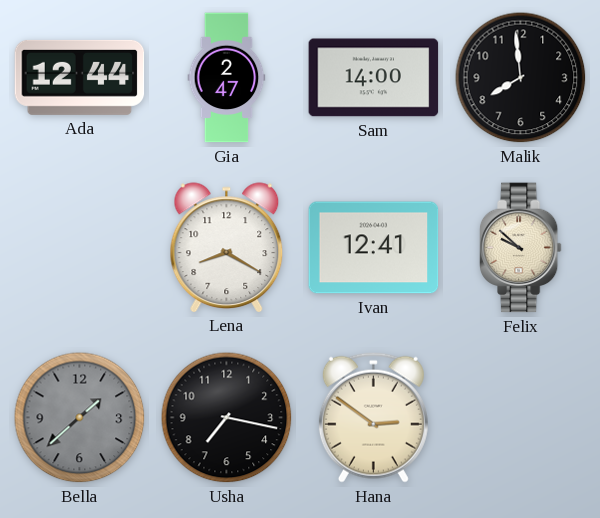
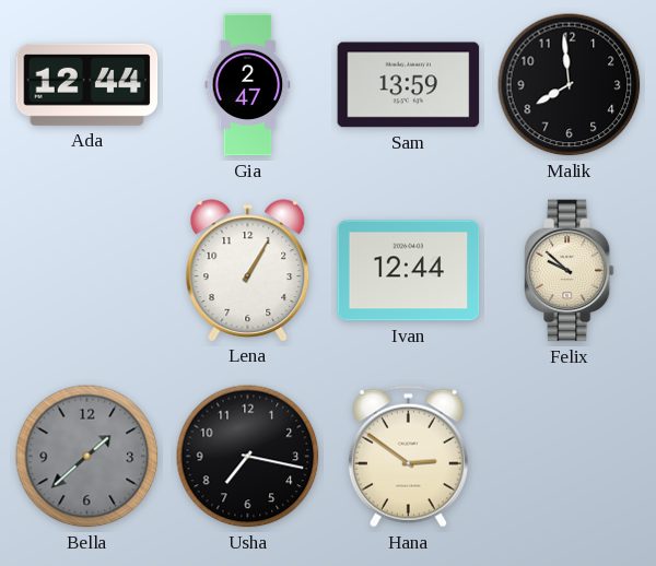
Sam: 14:00 -> 13:59 (409, 85)
Lena: 8:20 -> 1:05 (248, 270)
Ivan: 12:41 -> 12:44 (409, 271)
